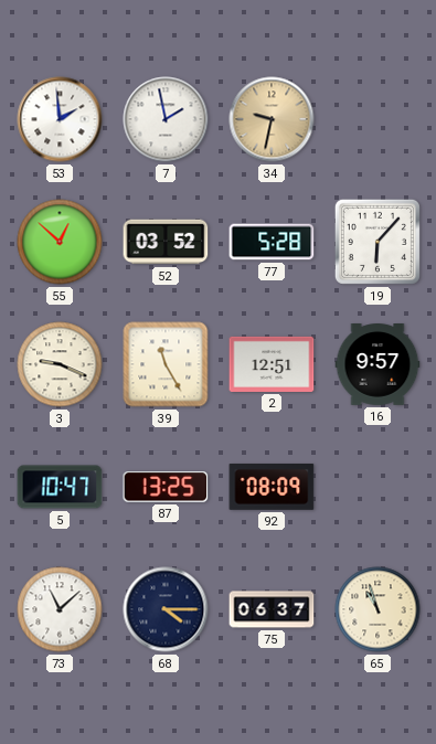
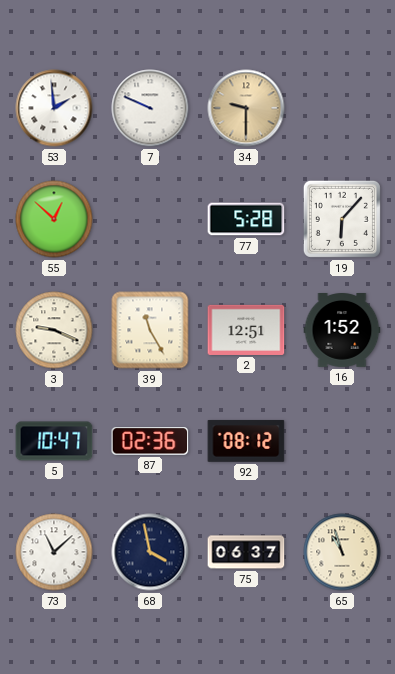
7: 1:58 -> 9:49 (150, 108)
34: 9:32 -> 9:30 (246, 108)
52: 03:52 -> none (166, 242)
16: 9:57 -> 1:52 (342, 331)
87: 13:25 -> 02:36 (150, 441)
92: 08:09 -> 08:12 (246, 441)
68: 4:15 -> 3:58 (150, 552)
